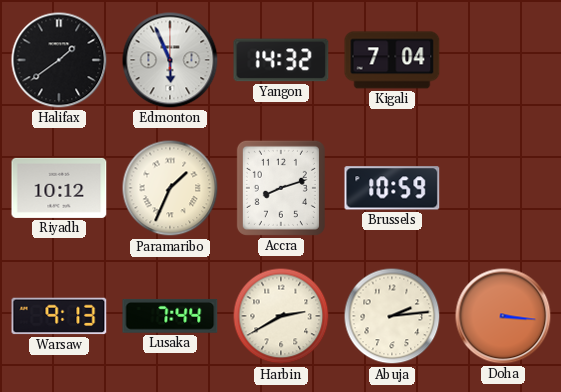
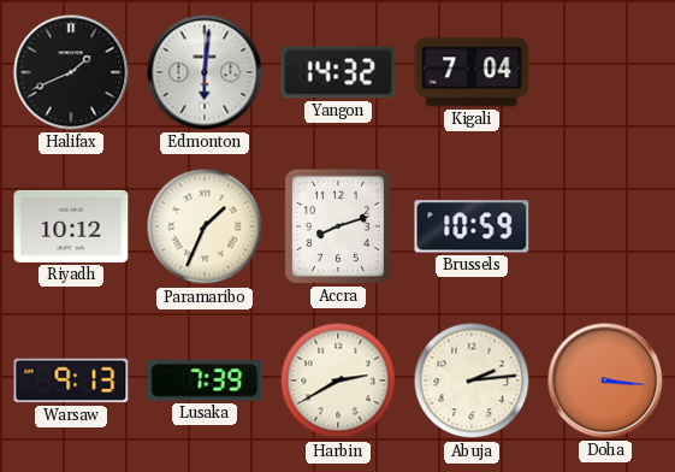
Halifax: 1:39 -> 1:41 (71, 72)
Edmonton: 5:56 -> 6:01 (205, 72)
Lusaka: 7:44 -> 7:39 (205, 380)
